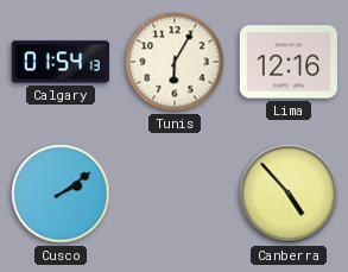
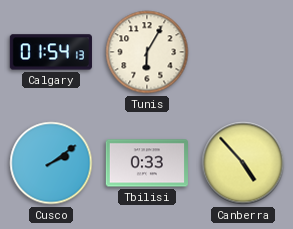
Lima: 12:16 -> none (289, 62)
Tbilisi: none -> 0:33 (147, 163)
